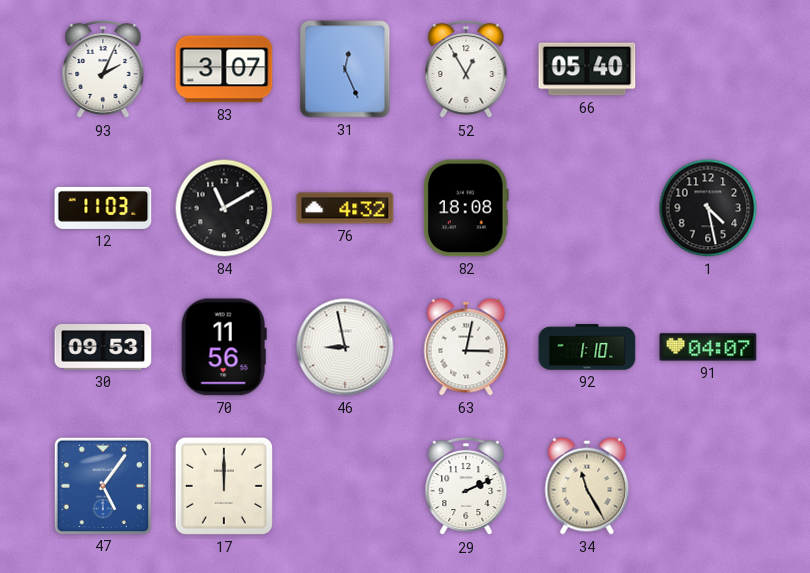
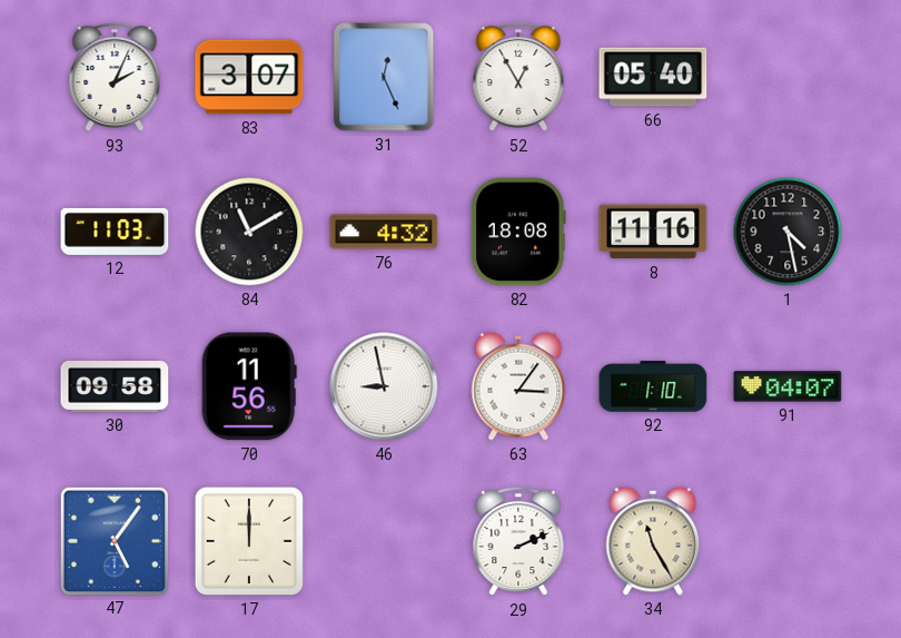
8: none -> 11:16 (653, 232)
30: 09:53 -> 09:58 (115, 387)
63: 3:02 -> 3:06 (518, 386)
